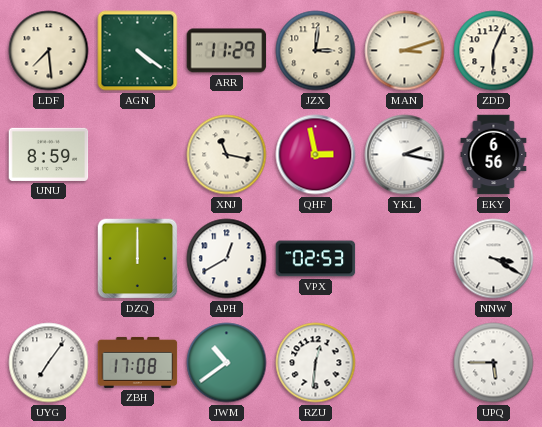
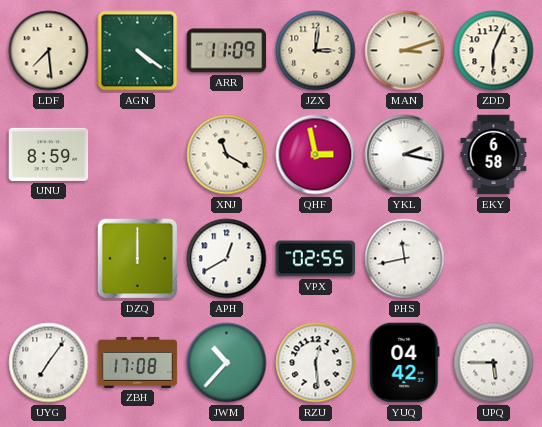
ARR: 11:29 -> 11:09 (227, 51)
XNJ: 11:17 -> 11:20 (227, 155)
EKY: 6:56 -> 6:58 (494, 155)
VPX: 02:53 -> 02:55 (316, 259)
PHS: none -> 11:43 (405, 259)
NNW: 3:20 -> none (494, 259)
JWM: 10:39 -> 10:37 (227, 363)
RZU: 12:31 -> 12:29 (316, 363)
YUQ: none -> 04:42 (405, 363)
